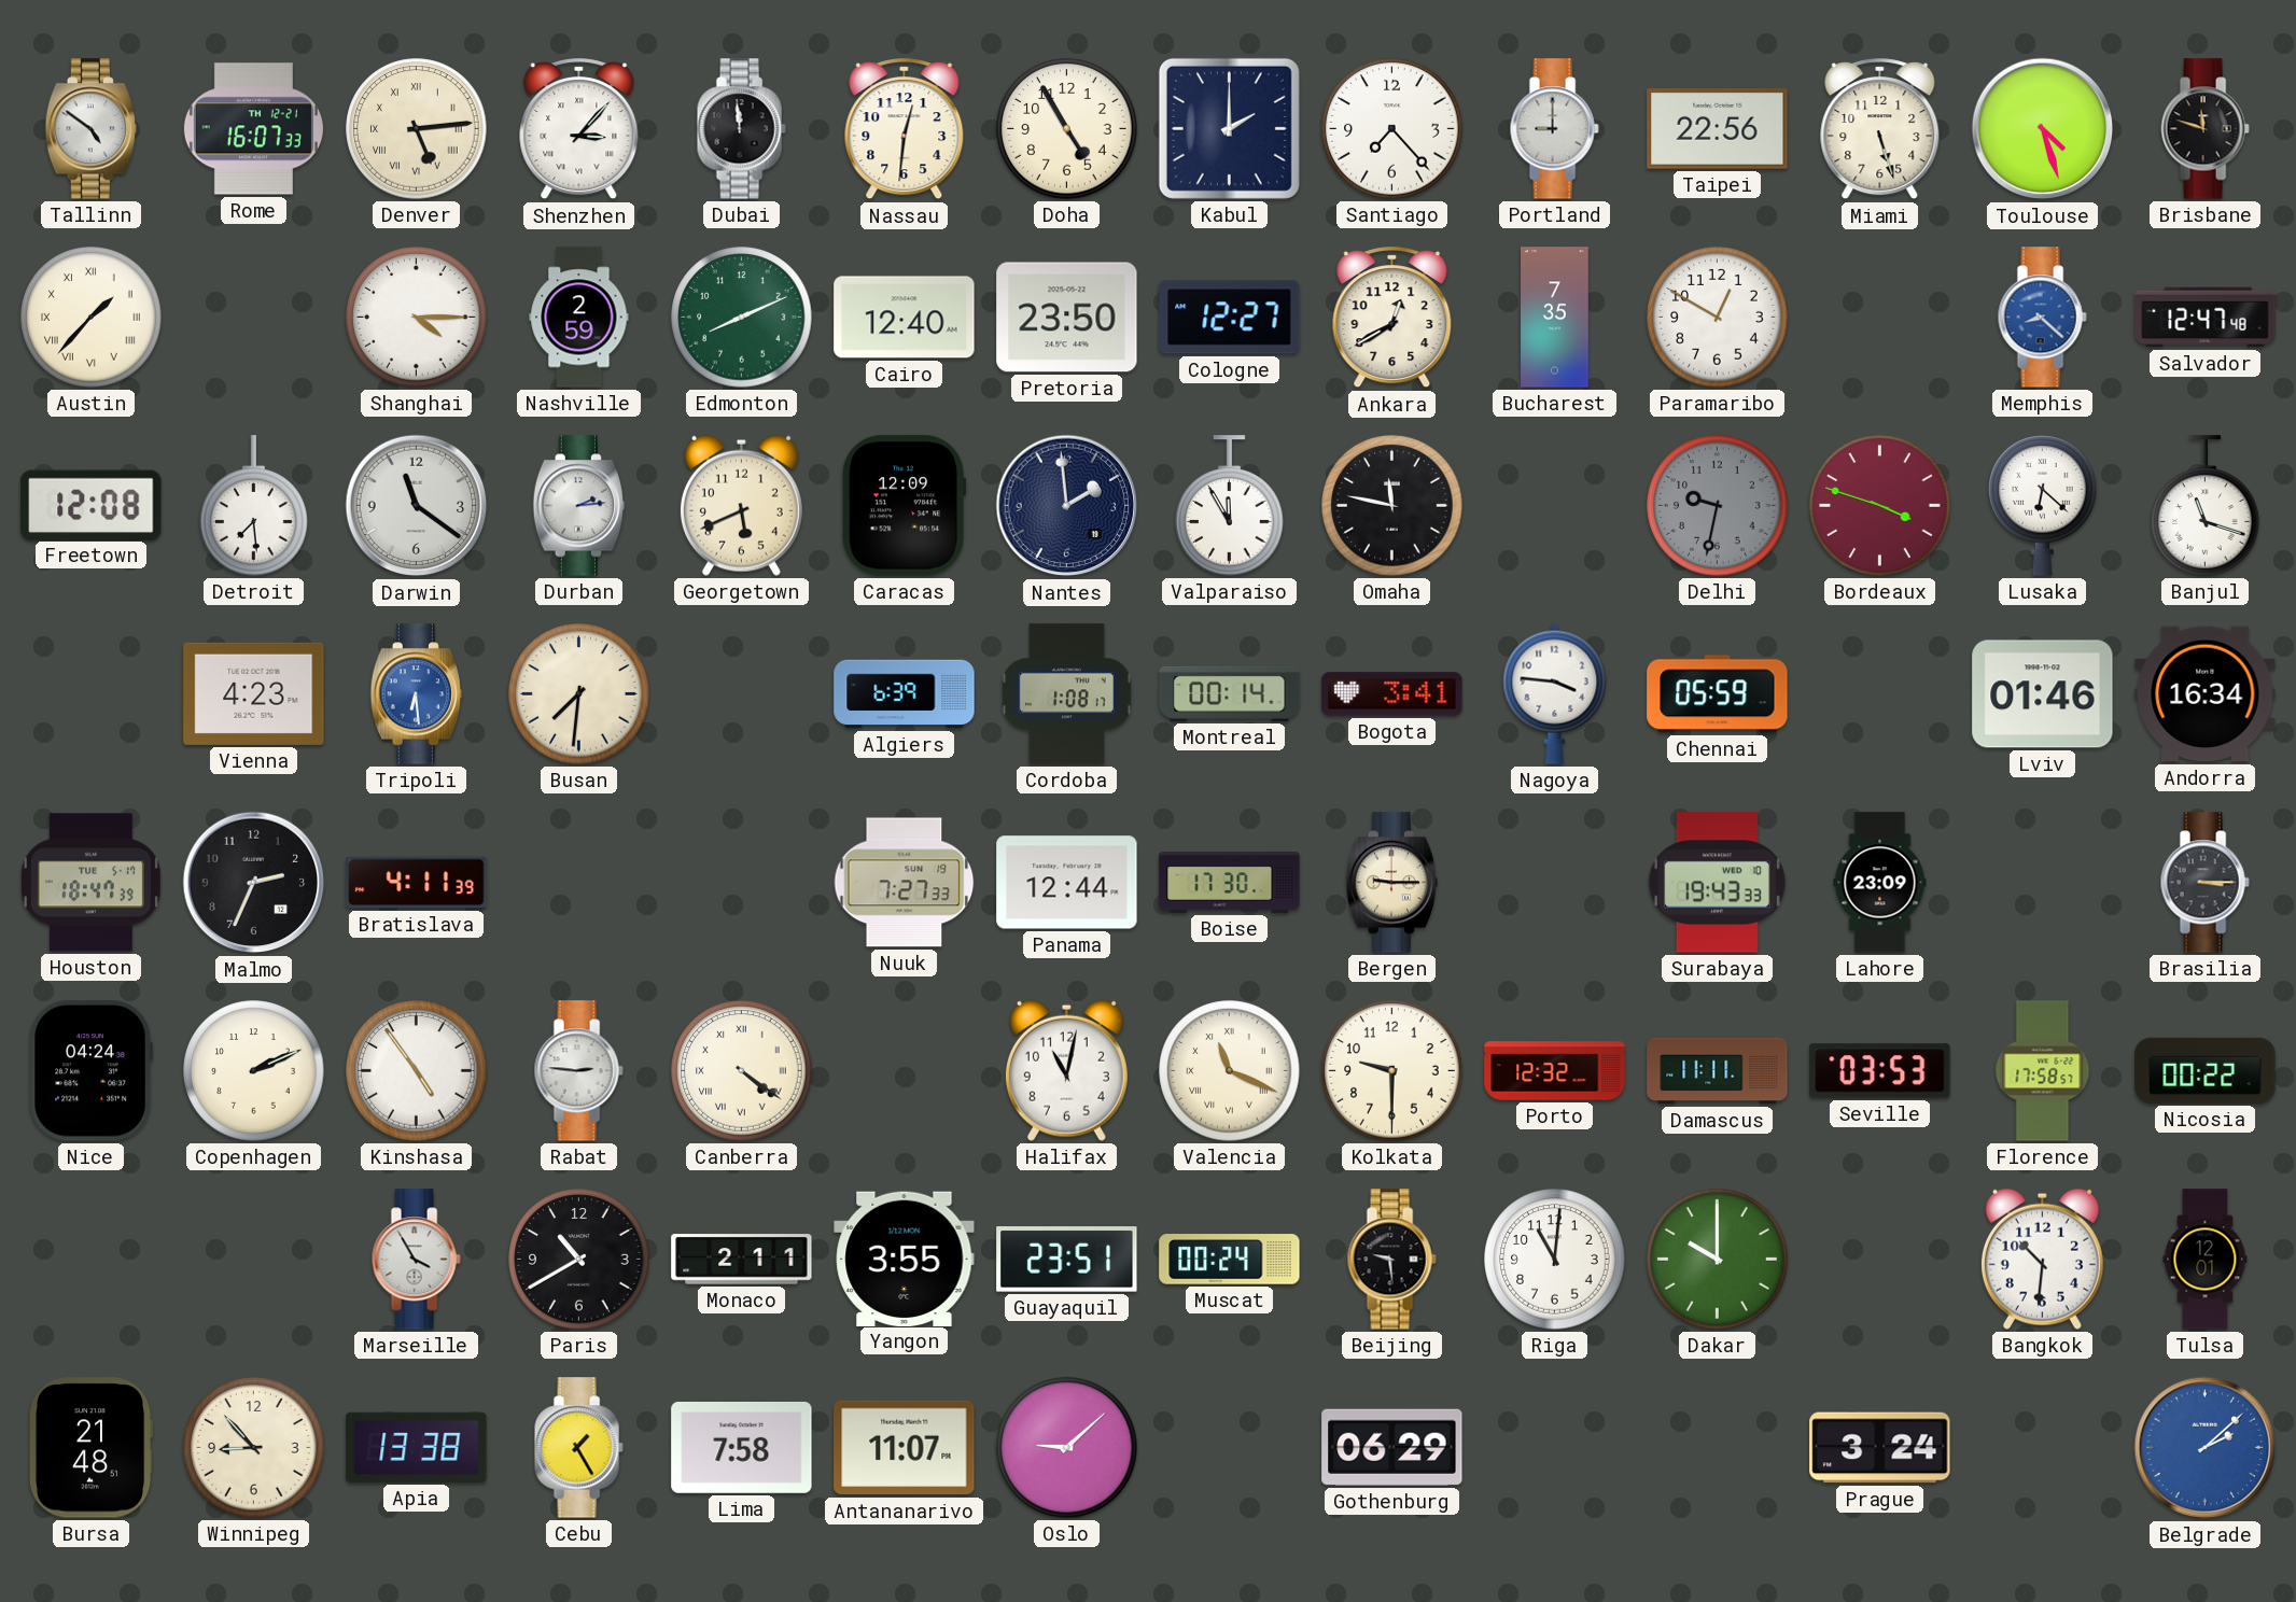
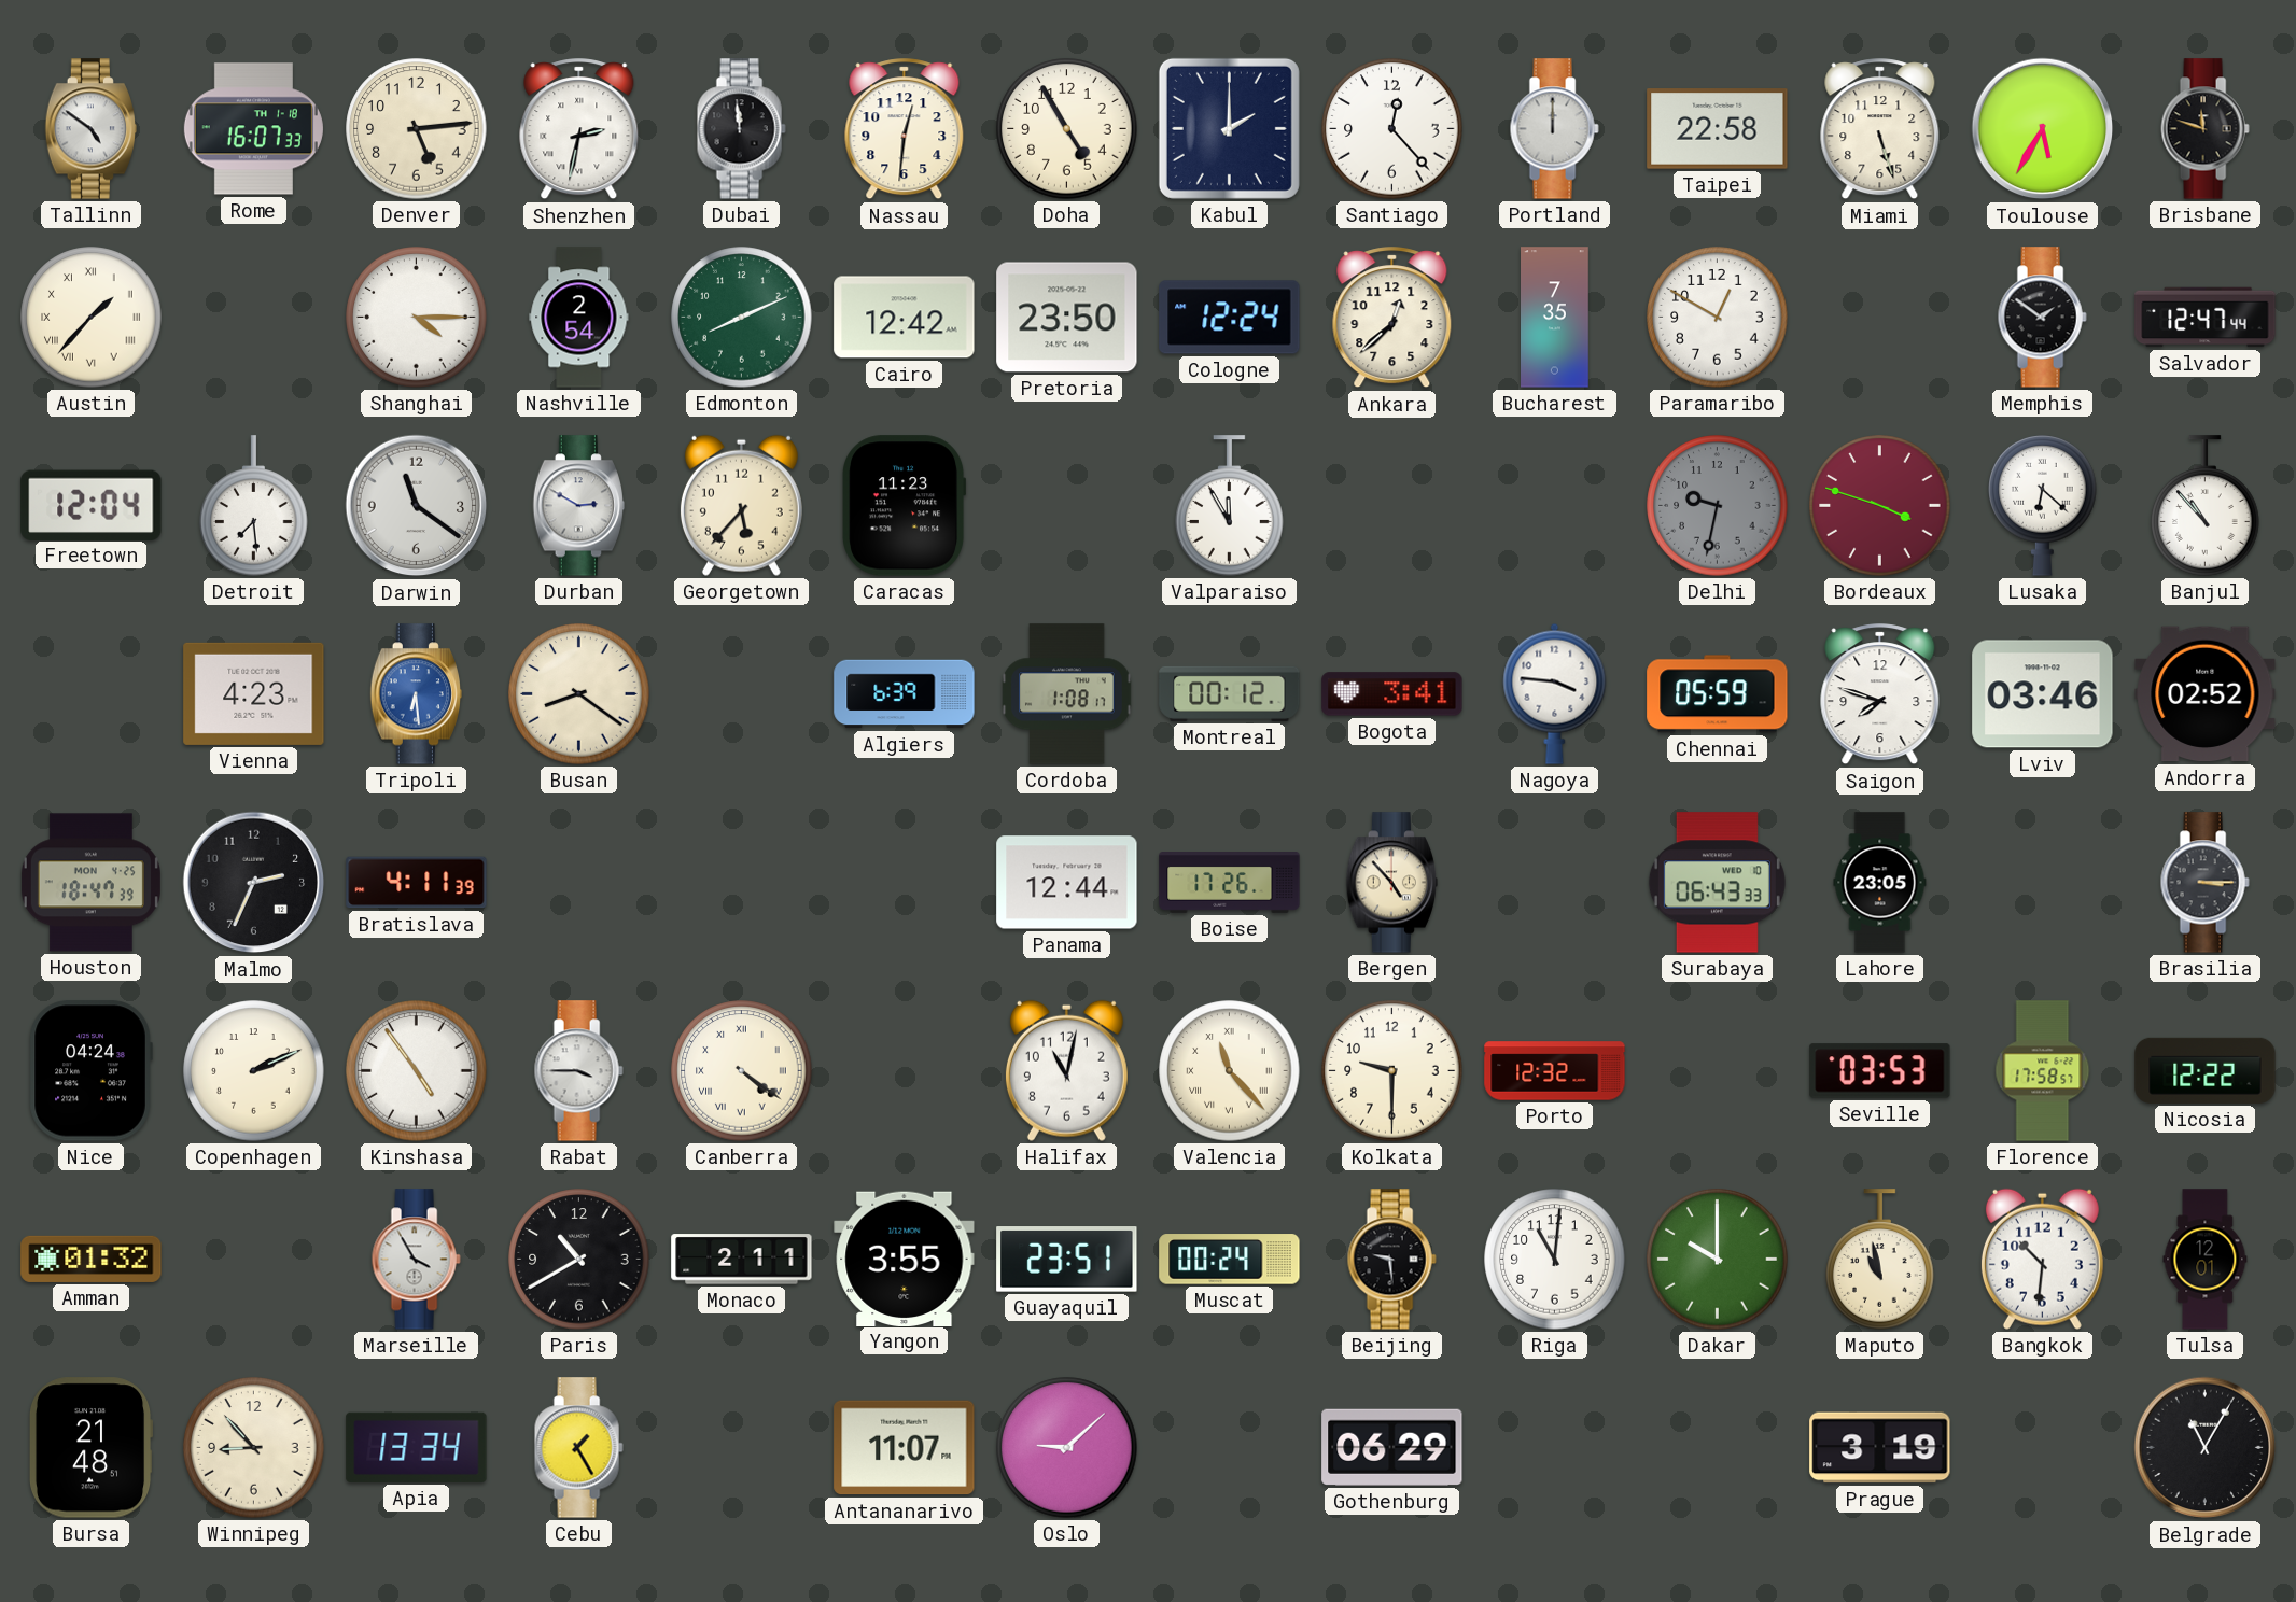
Rome date: TH 12-21 -> TH 1-18 (253, 129)
Denver numerals: Roman -> Arabic (417, 129)
Shenzhen: 3:07 -> 2:32 (579, 129)
Santiago: 7:23 -> 12:23 (1392, 129)
Portland: 9:00 -> 12:00 (1554, 129)
Taipei: 22:56 -> 22:58 (1718, 129)
Toulouse: 4:27 -> 5:35 (2043, 129)
Nashville: 2:59 -> 2:54 (579, 318)
Cairo: 12:40 -> 12:42 (905, 318)
Cologne: 12:27 -> 12:24 (1230, 318)
Ankara: 12:40 -> 12:38 (1392, 318)
Memphis: 8:22 -> 1:51 (2042, 318)
Memphis dial: blue -> black (2042, 318)
Salvador: 12:47:48 -> 12:47:44 (2206, 318)
Freetown: 12:08 -> 12:04 (92, 505)
Durban: 2:14 -> 2:50 (578, 506)
Georgetown: 5:41 -> 5:37 (741, 505)
Caracas: 12:09 -> 11:23 (905, 506)
Nantes: 1:59 -> none (1067, 506)
Omaha: 11:47 -> none (1392, 506)
Banjul: 11:18 -> 10:53 (2206, 506)
Busan: 7:31 -> 8:21 (579, 694)
Montreal: 00:14 -> 00:12 (1230, 693)
Saigon: none -> 7:48 (1880, 694)
Lviv: 01:46 -> 03:46 (2043, 694)
Andorra: 16:34 -> 02:52 (2206, 694)
Houston date: TUE 5-17 -> MON 4-25 (90, 883)
Nuuk: 7:27 -> none (905, 883)
Boise: 17:30 -> 17:26 (1230, 883)
Bergen: 9:15 -> 4:53 (1391, 883)
Surabaya: 19:43 -> 06:43 (1717, 883)
Lahore: 23:09 -> 23:05 (1880, 883)
Rabat: 2:46 -> 3:45 (578, 1071)
Valencia: 11:19 -> 11:23 (1230, 1071)
Damascus: 11:11 -> none (1718, 1071)
Nicosia: 00:22 -> 12:22 (2206, 1070)
Amman: none -> 01:32 (92, 1259)
Maputo: none -> 10:58 (1880, 1260)
Apia: 13:38 -> 13:34 (417, 1447)
Lima: 7:58 -> none (742, 1447)
Prague: 3:24 -> 3:19 (1880, 1448)
Belgrade: 2:08 -> 11:05 (2206, 1448)
Belgrade dial: blue -> black (2206, 1448)
